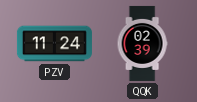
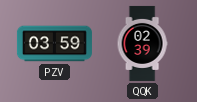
PZV: 11:24 -> 03:59 (54, 44)
